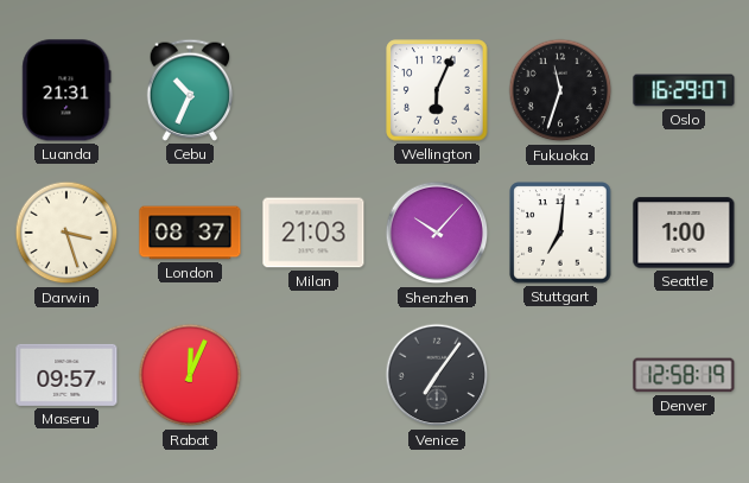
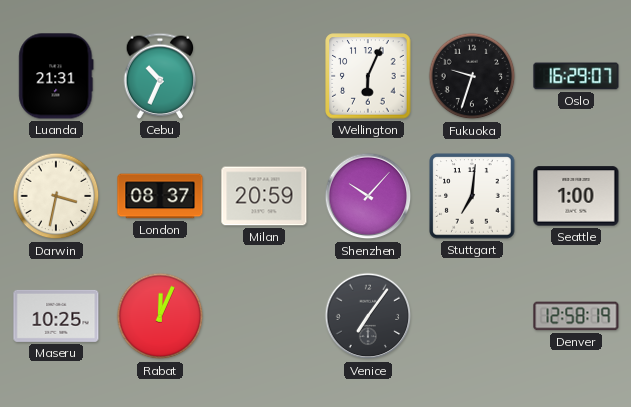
Fukuoka: 11:33 -> 9:33 (472, 76)
Darwin: 3:27 -> 3:32 (56, 196)
Milan: 21:03 -> 20:59 (264, 196)
Maseru: 09:57 -> 10:25 (56, 316)
